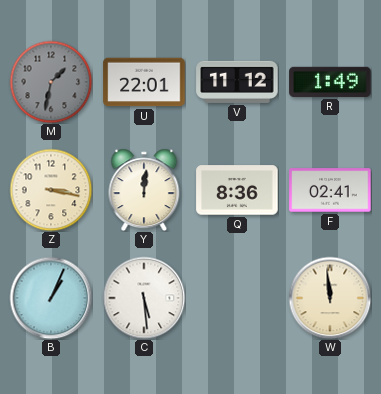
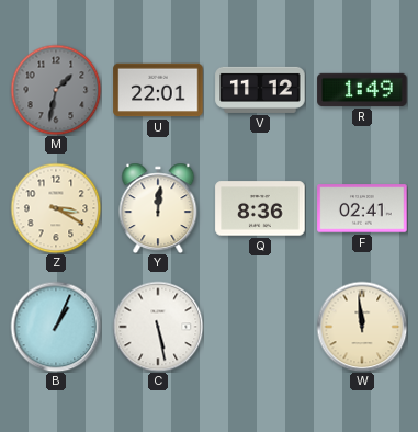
Z: 3:17 -> 3:20 (56, 208)
C: 5:29 -> 5:28 (158, 327)
